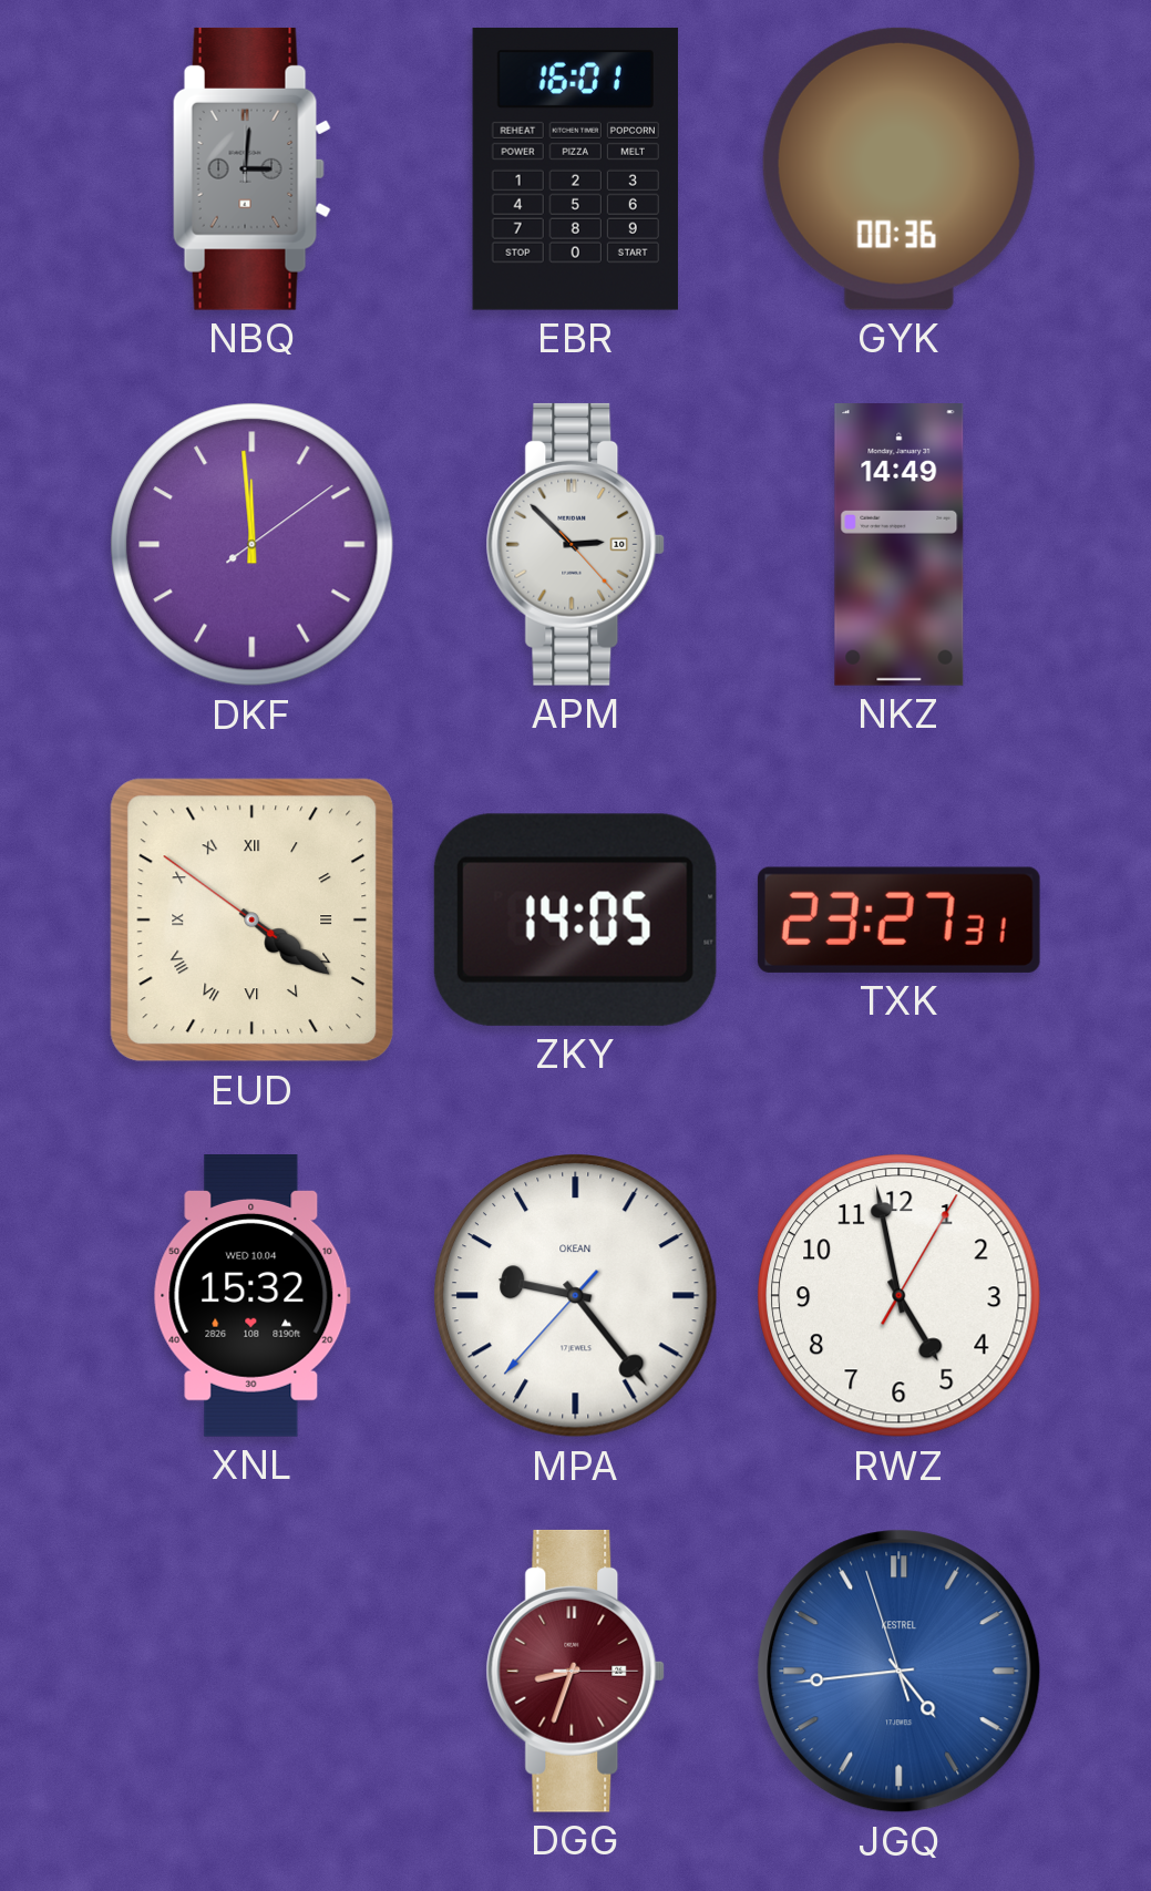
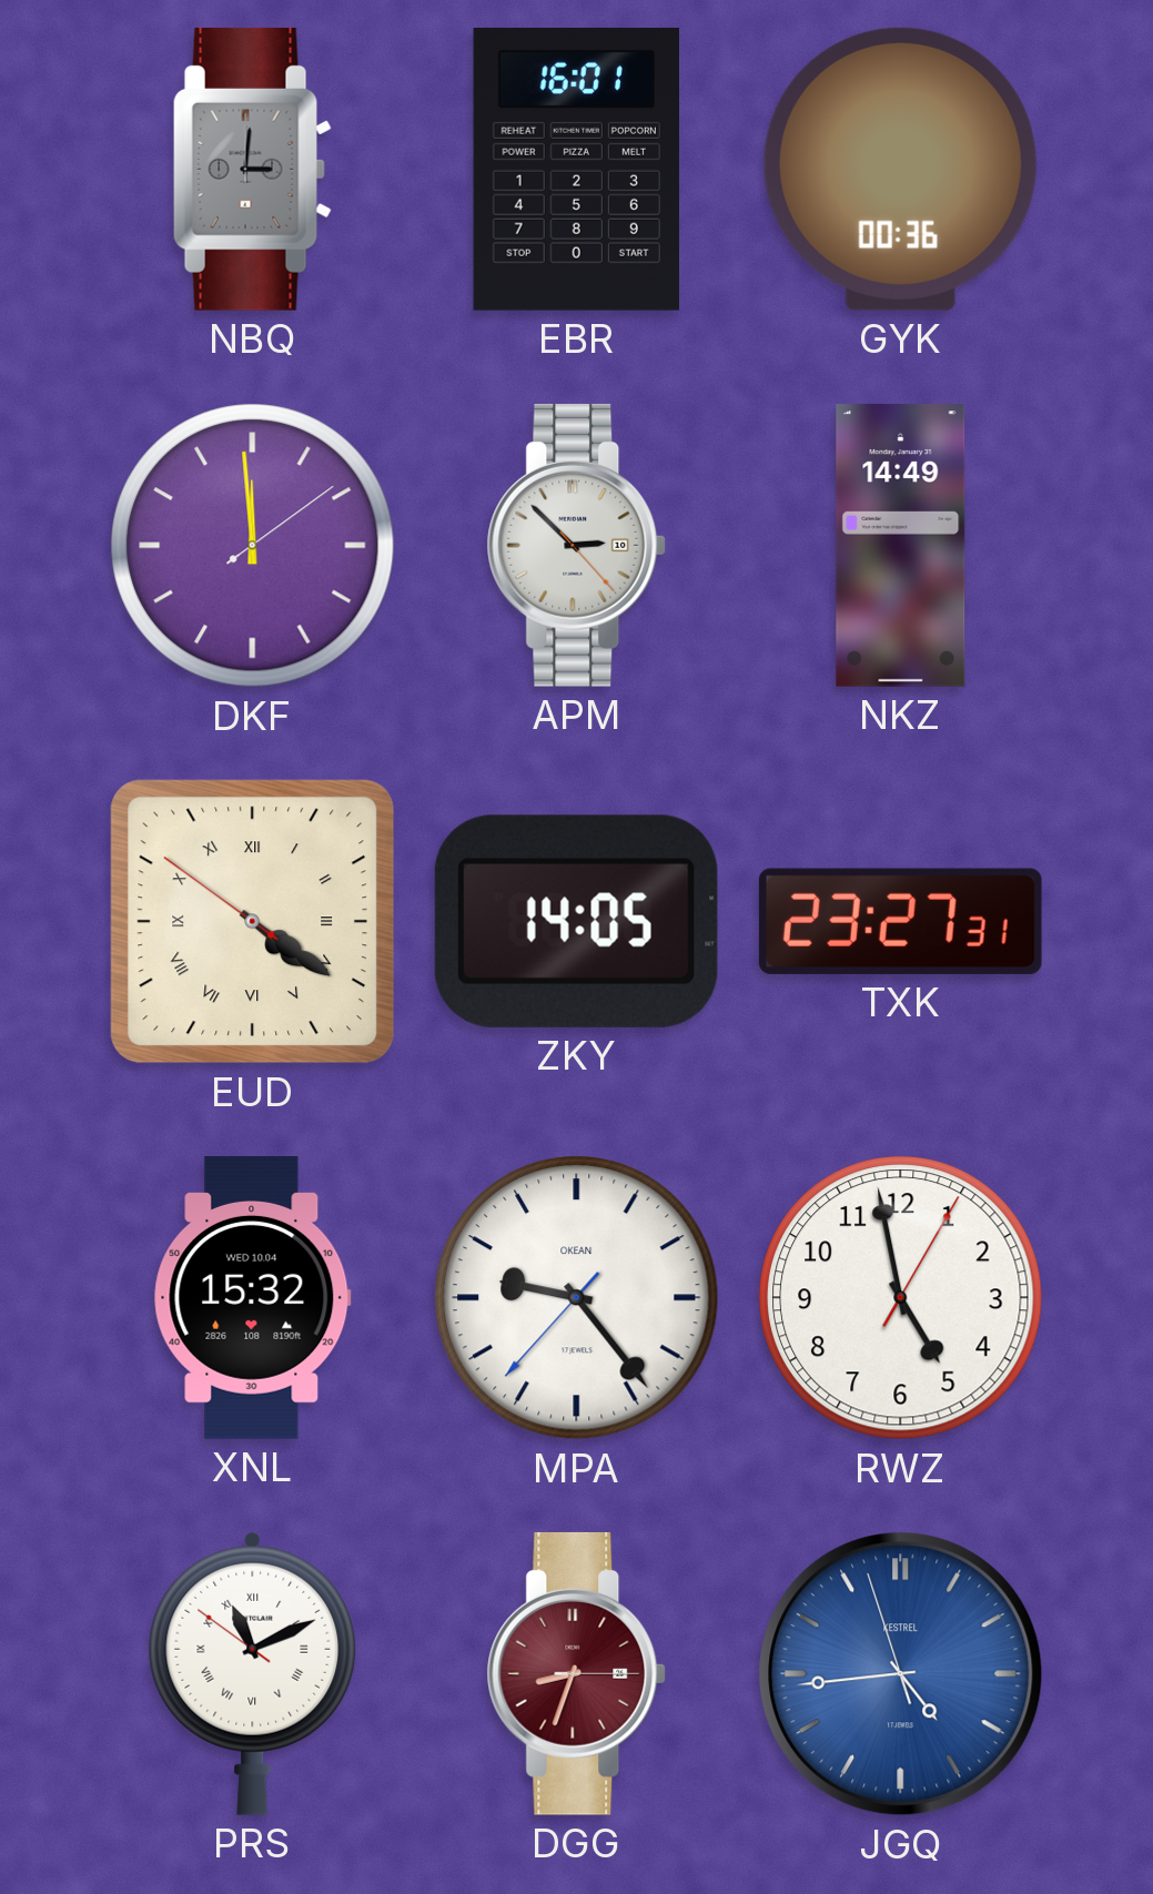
PRS: none -> 11:10 (253, 1673)
